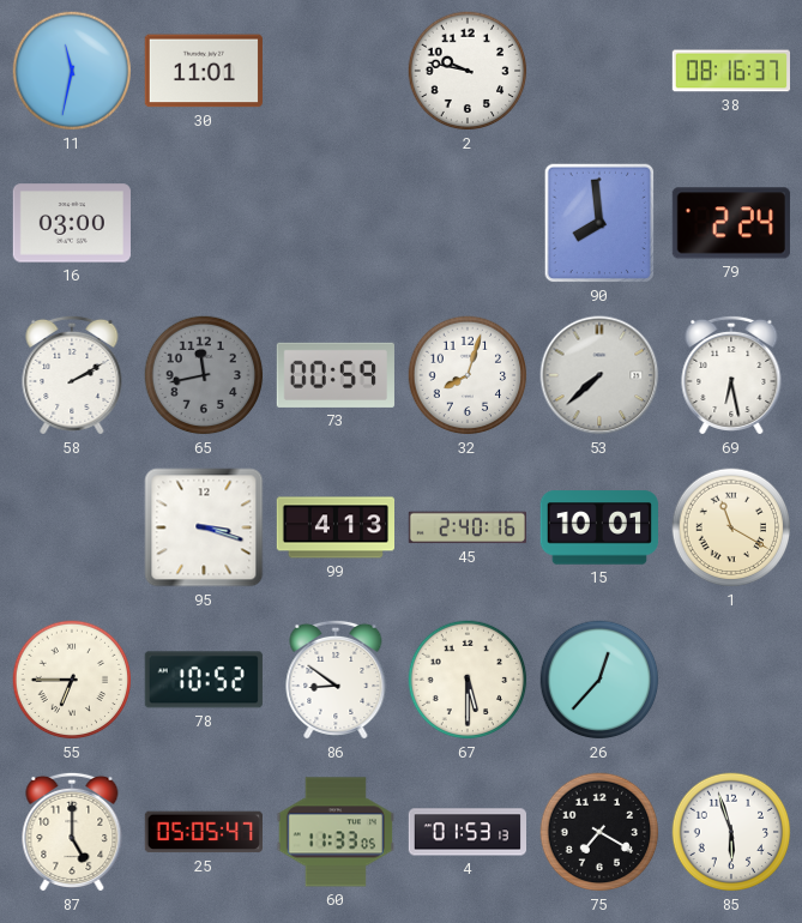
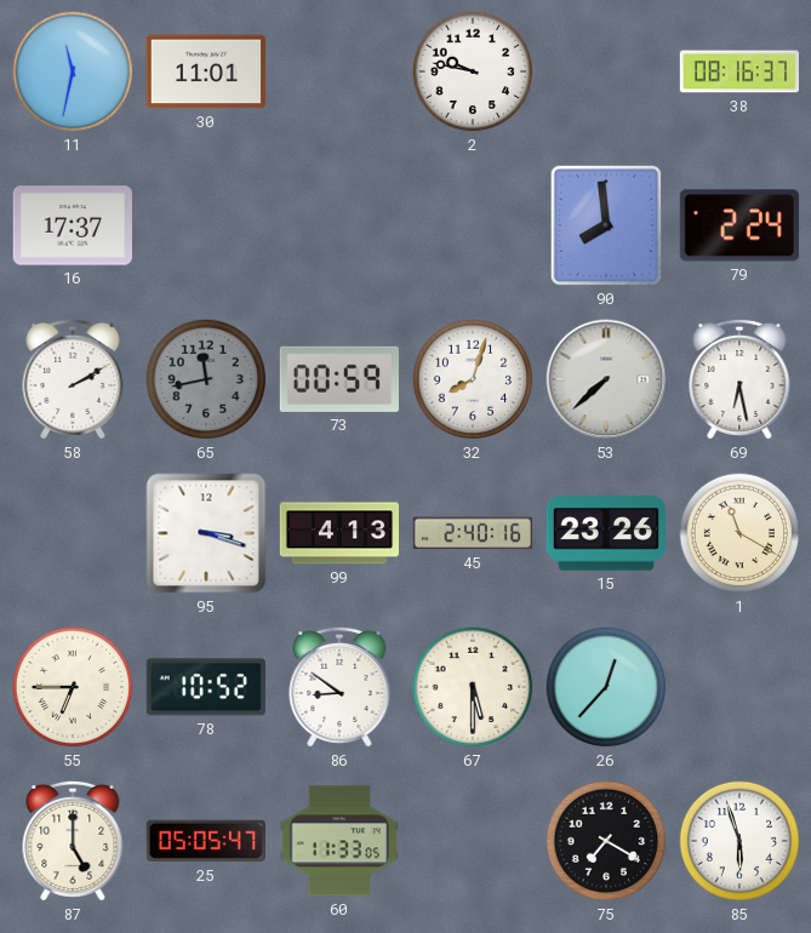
16: 03:00 -> 17:37 (73, 225)
15: 10:01 -> 23:26 (606, 533)
4: 01:53 -> none (466, 832)
